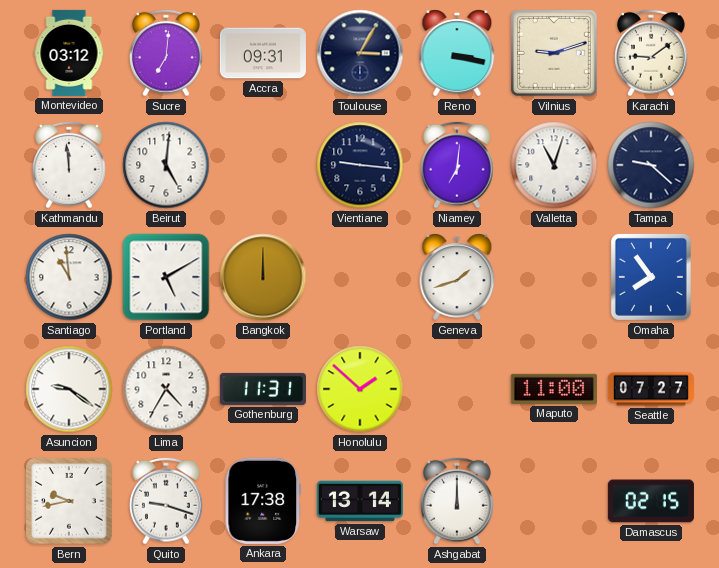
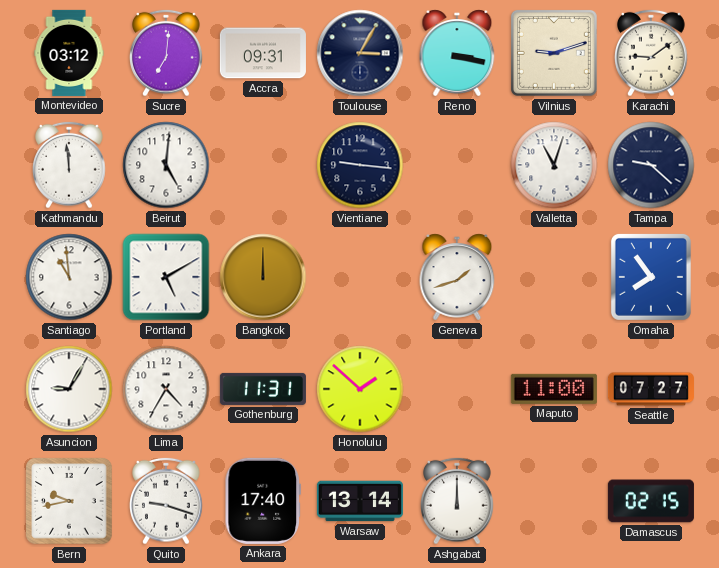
Niamey: 7:01 -> none (457, 165)
Asuncion: 9:21 -> 9:05 (69, 389)
Ankara: 17:38 -> 17:40 (262, 501)
